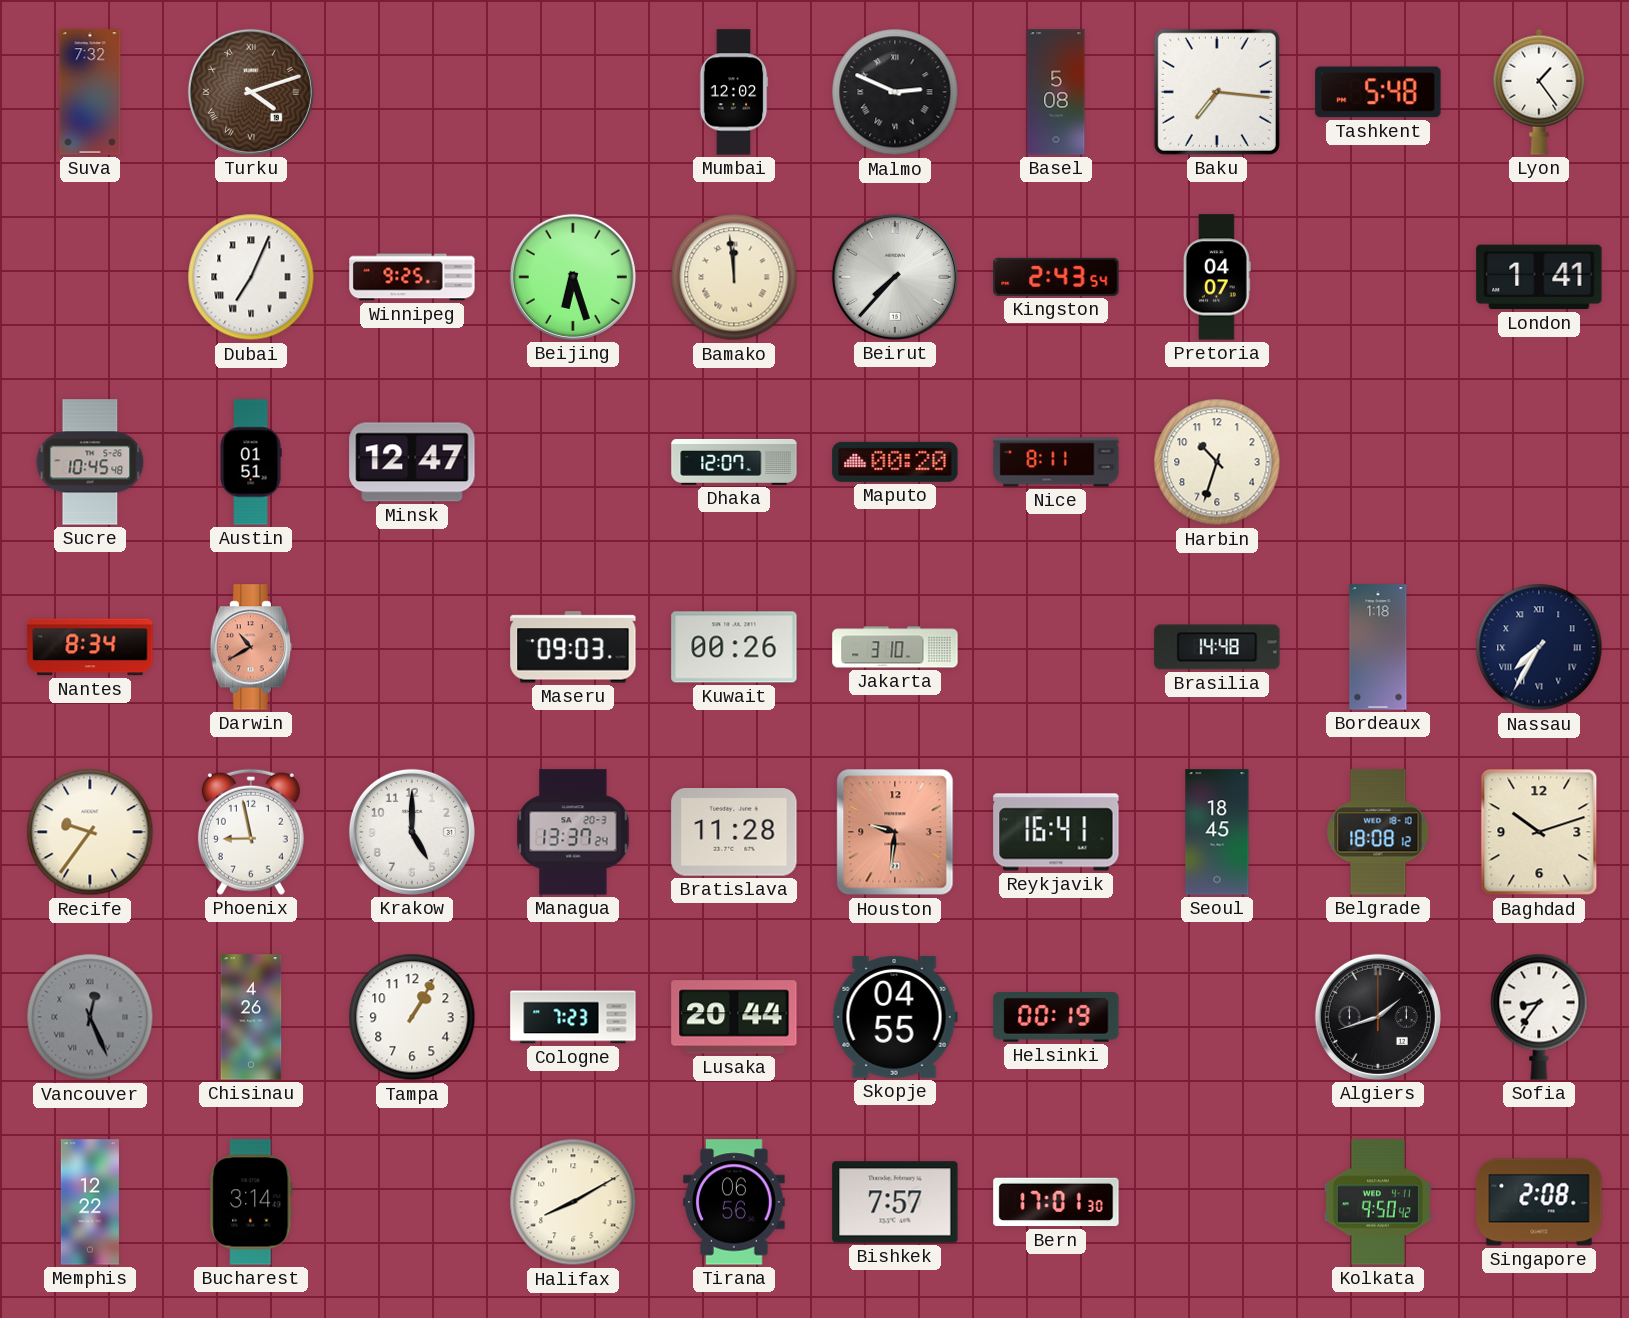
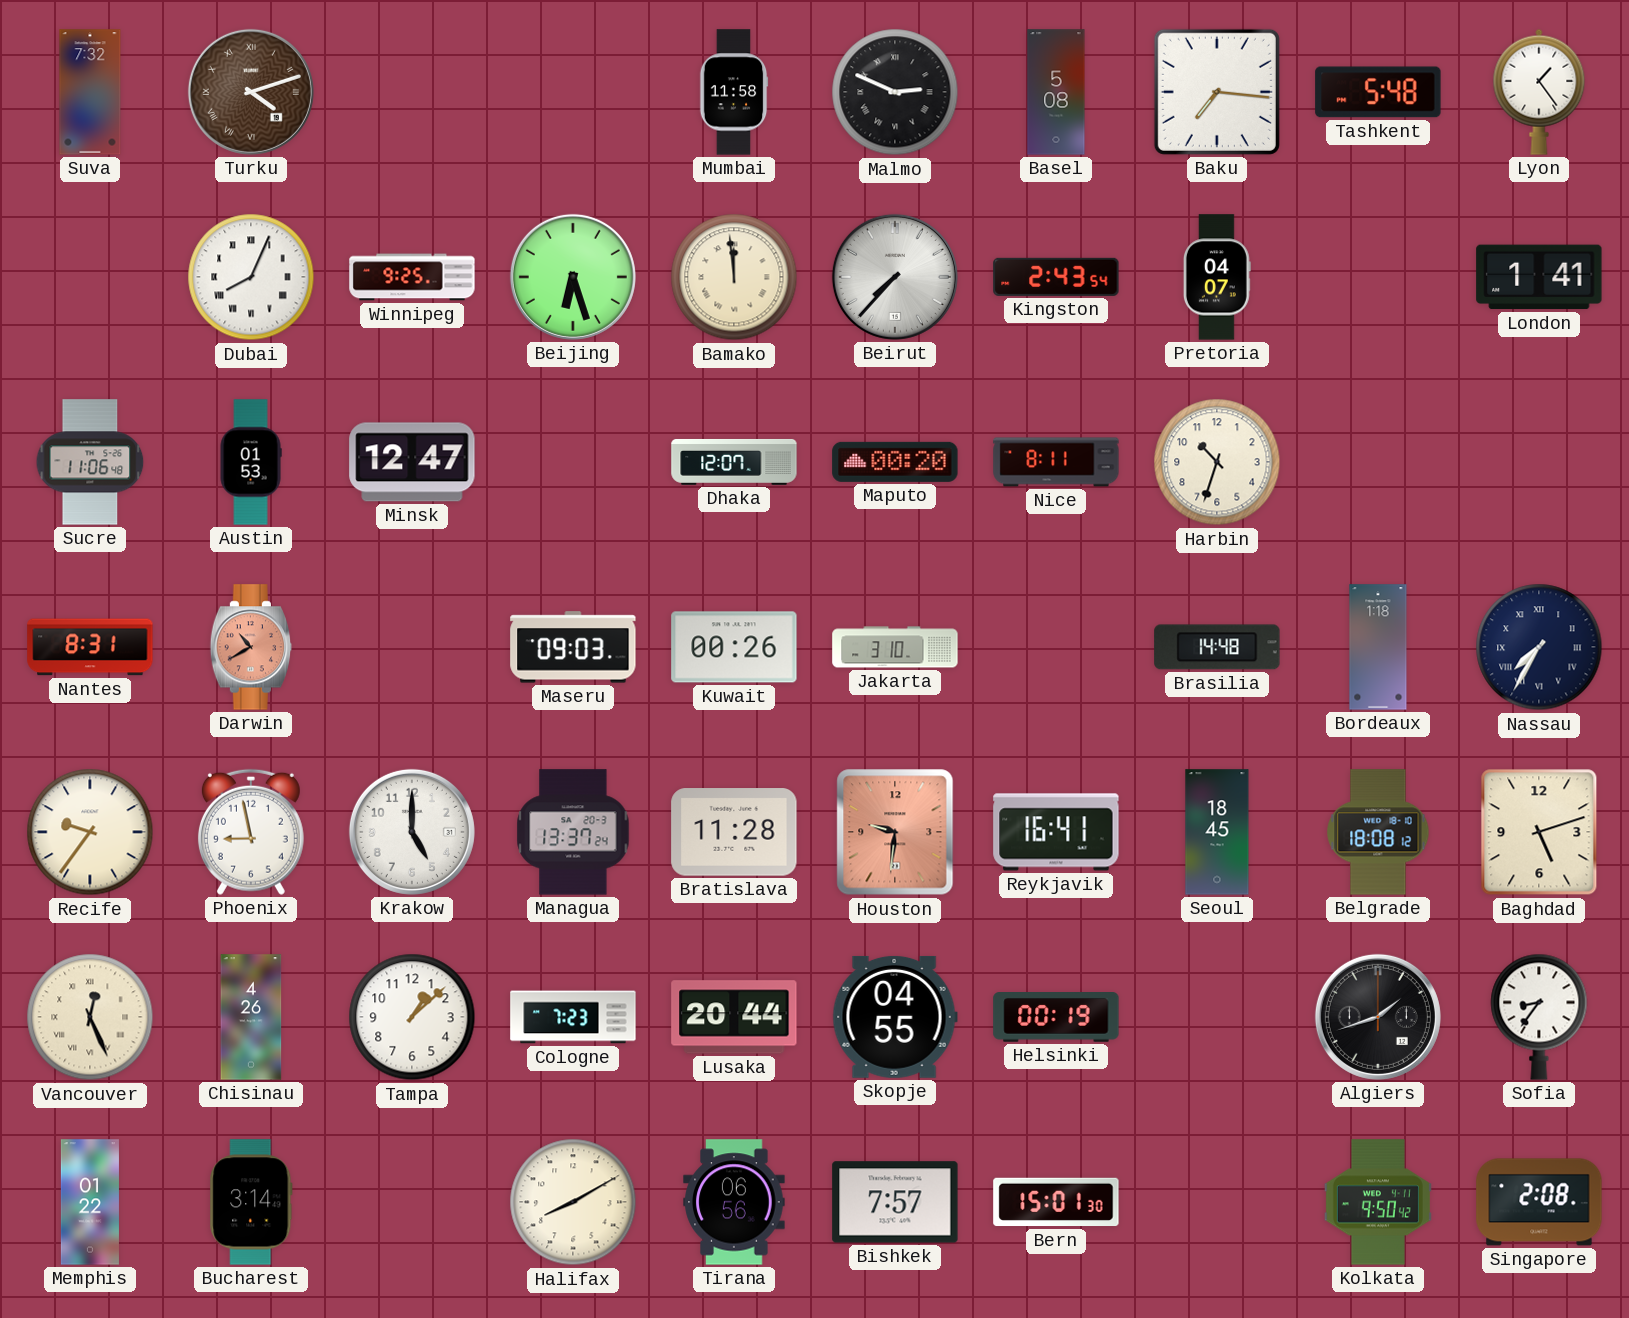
Mumbai: 12:02 -> 11:58 (734, 92)
Dubai: 7:04 -> 8:04 (251, 277)
Sucre: 10:45 -> 11:06 (90, 462)
Austin: 01:51 -> 01:53 (251, 462)
Nantes: 8:34 -> 8:31 (90, 647)
Baghdad: 10:12 -> 5:12 (1539, 832)
Vancouver dial: grey -> cream (90, 1017)
Tampa: 1:05 -> 1:08 (412, 1017)
Memphis: 12:22 -> 01:22 (90, 1202)
Bern: 17:01 -> 15:01 (1056, 1202)
